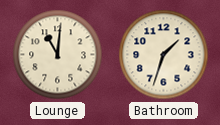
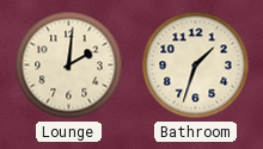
Lounge: 11:01 -> 2:01 (69, 66)
